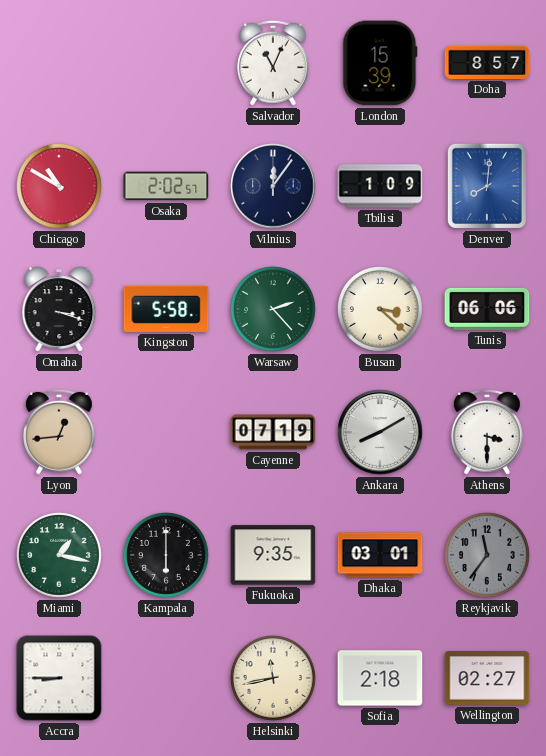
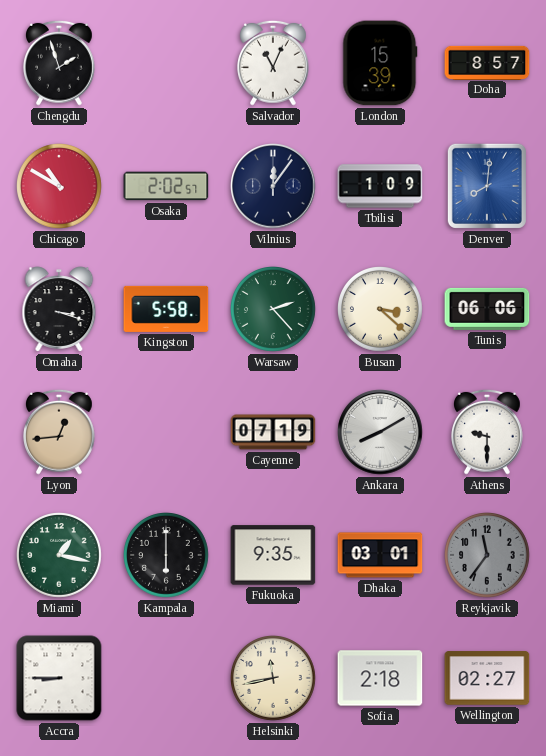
Chengdu: none -> 1:57 (60, 63)
Athens: 3:30 -> 9:30 (488, 432)
